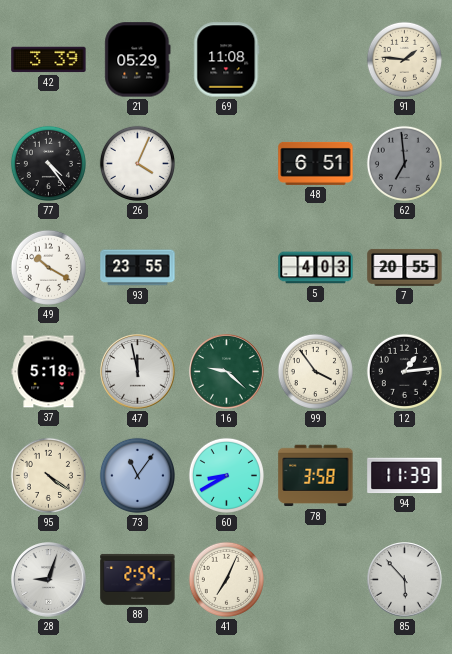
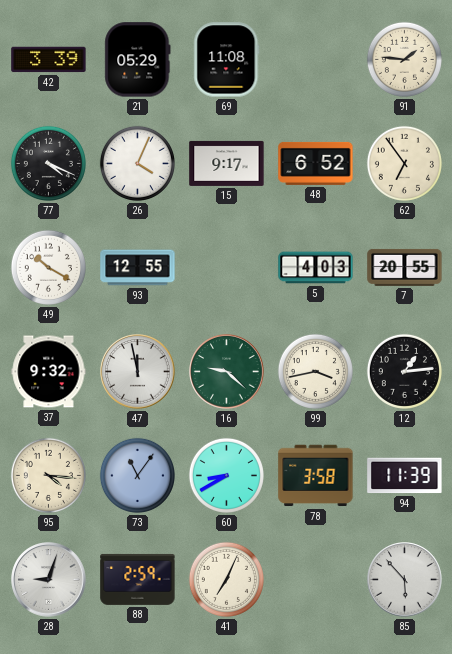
77: 4:24 -> 4:19 (48, 163)
15: none -> 9:17 (227, 163)
48: 6:51 -> 6:52 (316, 163)
62: 6:59 -> 6:54 (404, 163)
62 dial: grey -> cream (404, 163)
93: 23:55 -> 12:55 (138, 268)
37: 5:18 -> 9:32 (49, 372)
99: 3:54 -> 3:43 (315, 371)
95: 4:21 -> 4:16 (48, 475)
